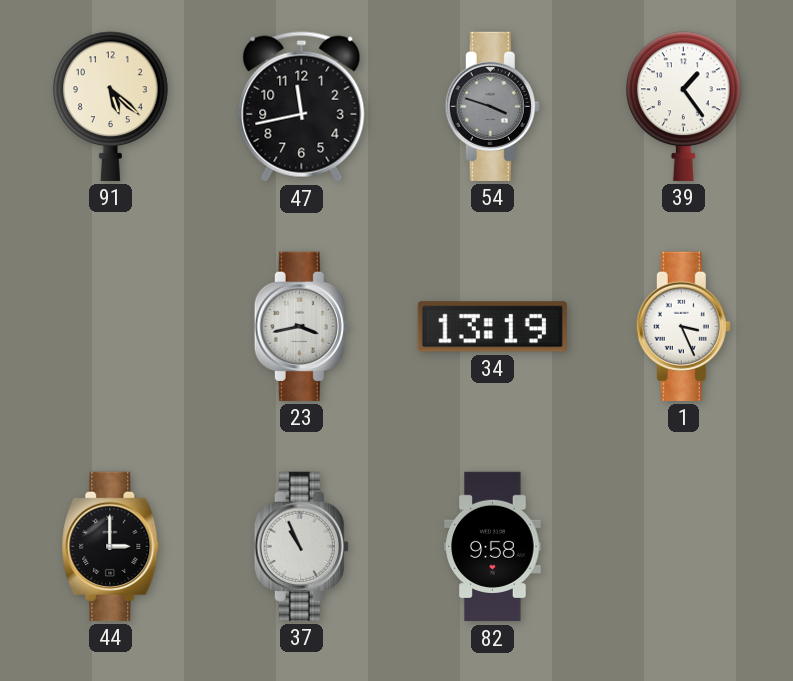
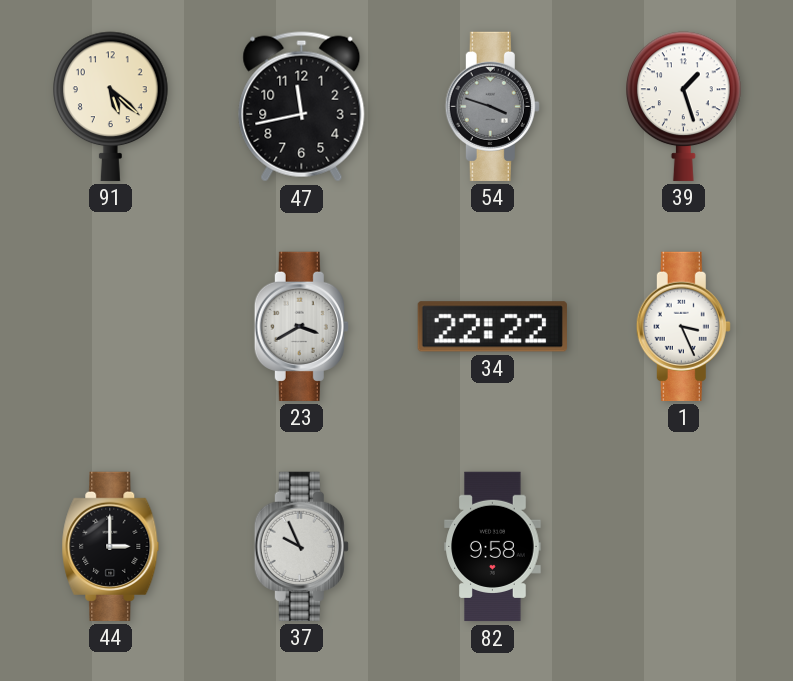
39: 1:24 -> 1:27 (684, 106)
23: 3:43 -> 3:40 (301, 326)
34: 13:19 -> 22:22 (492, 327)
37: 10:56 -> 9:56 (301, 546)
